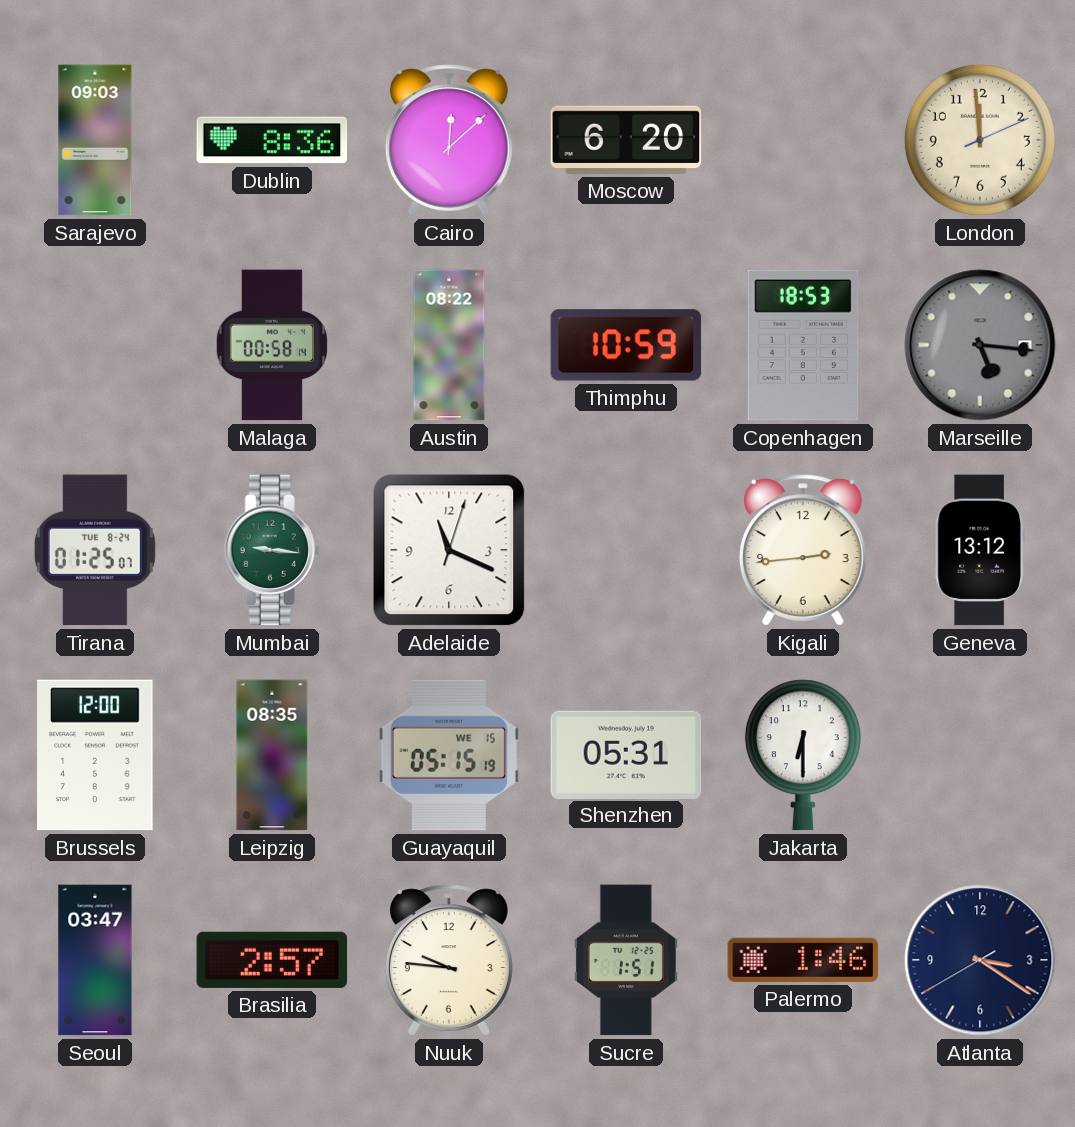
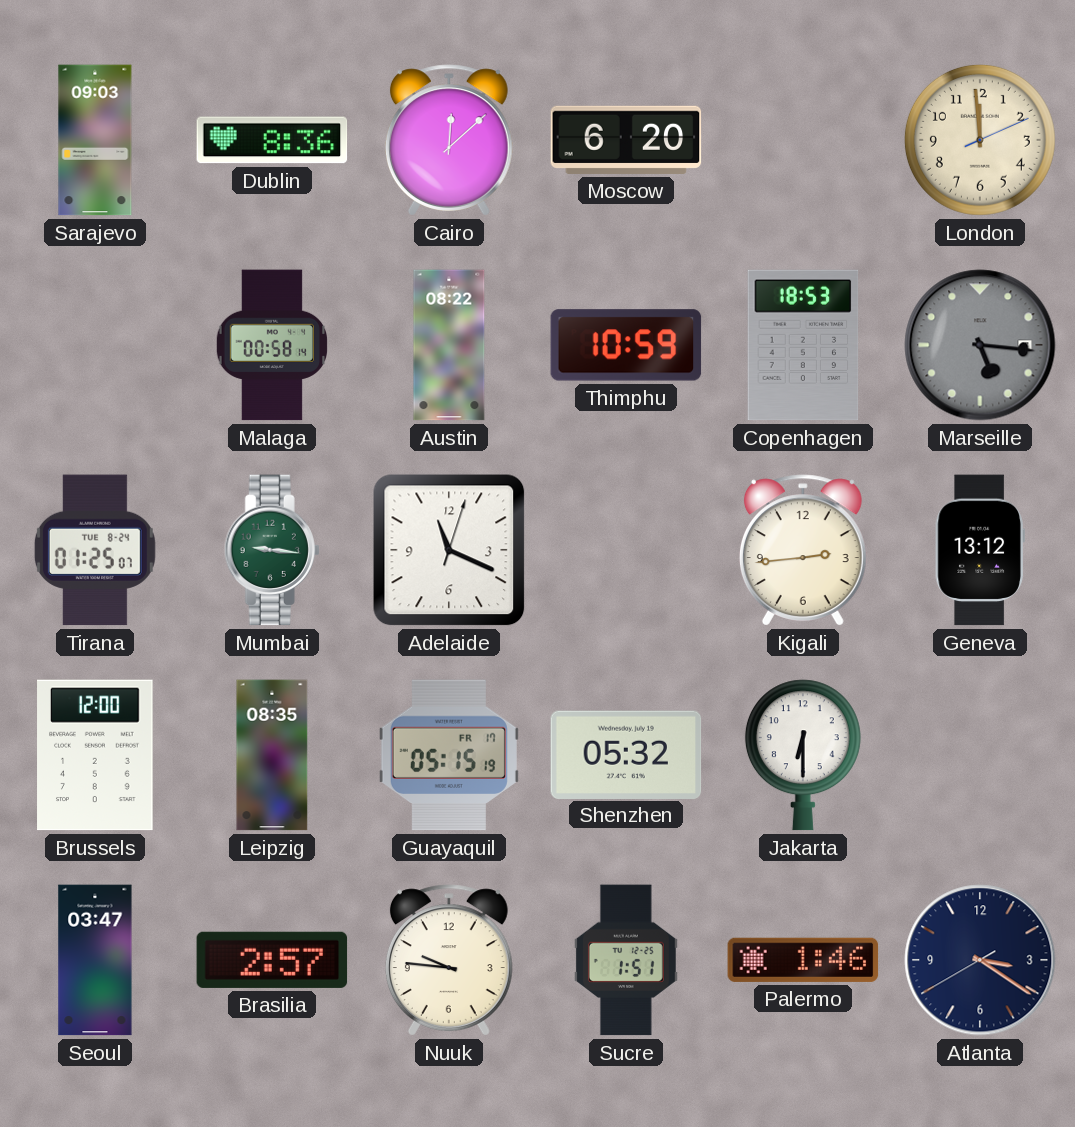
Guayaquil date: WE 15 -> FR 17 (449, 755)
Shenzhen: 05:31 -> 05:32 (626, 754)
